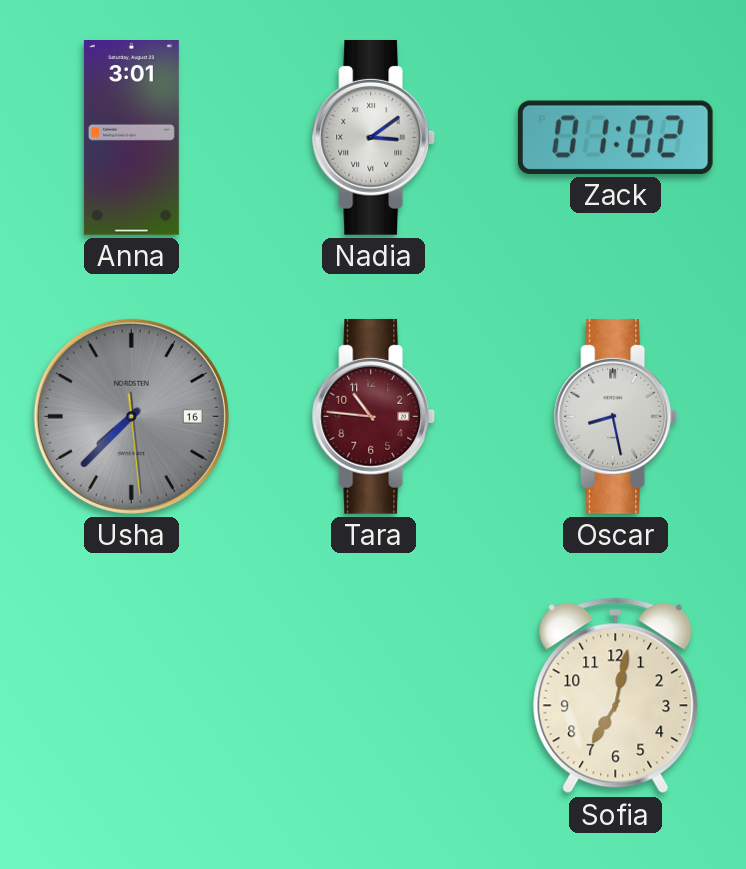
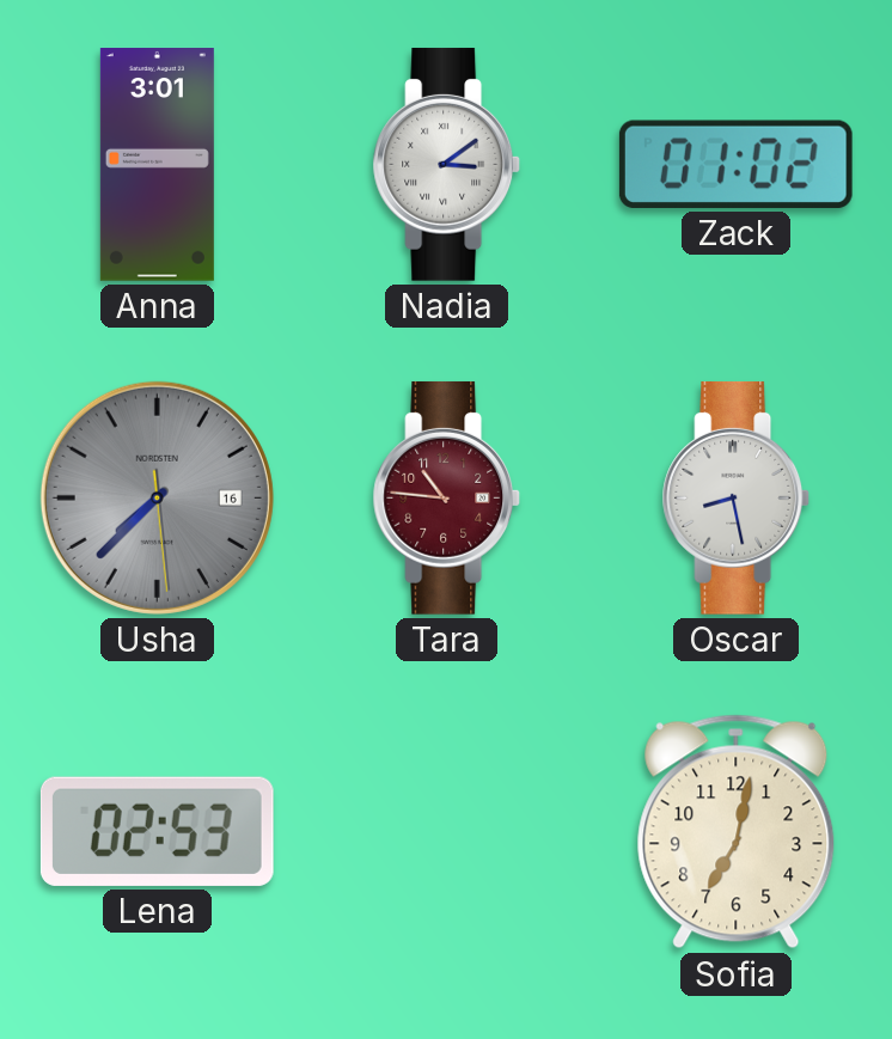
Lena: none -> 02:53 (157, 831)
